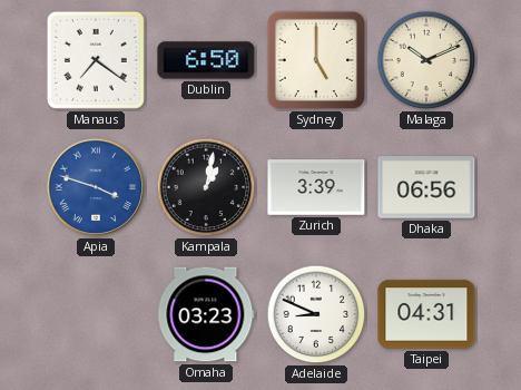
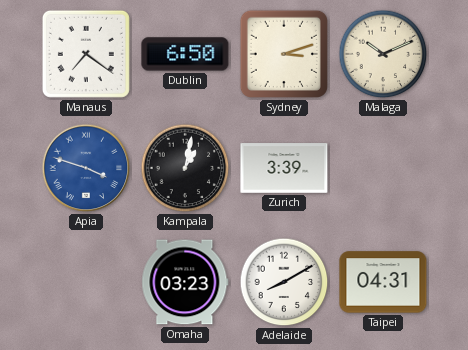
Sydney: 5:00 -> 3:12 (284, 54)
Dhaka: 06:56 -> none (426, 187)
Adelaide: 8:49 -> 8:10 (284, 282)
